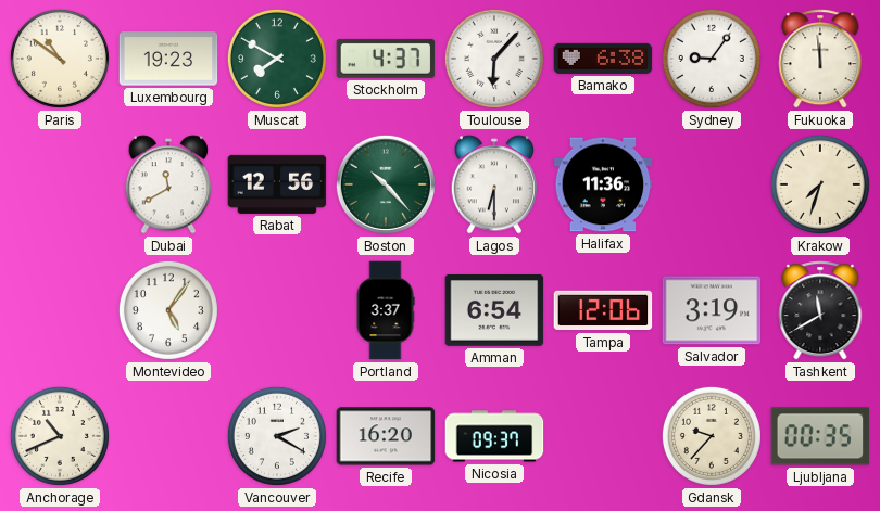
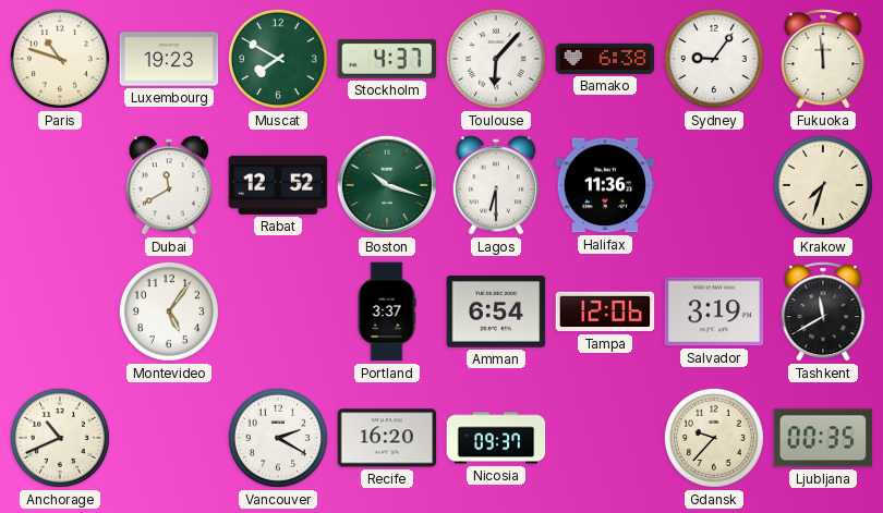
Paris: 10:51 -> 10:48 (60, 59)
Rabat: 12:56 -> 12:52 (278, 185)
Boston: 10:23 -> 10:18 (387, 185)
